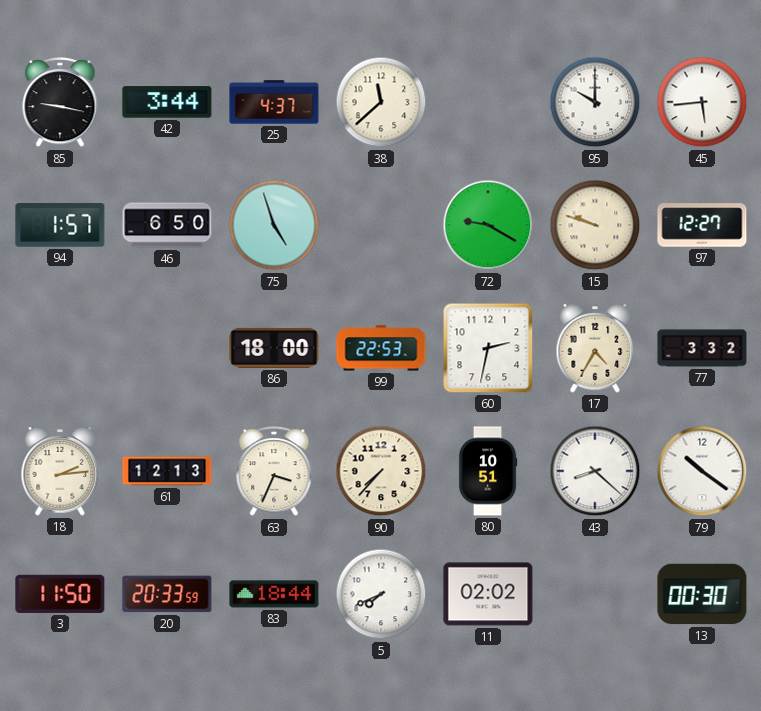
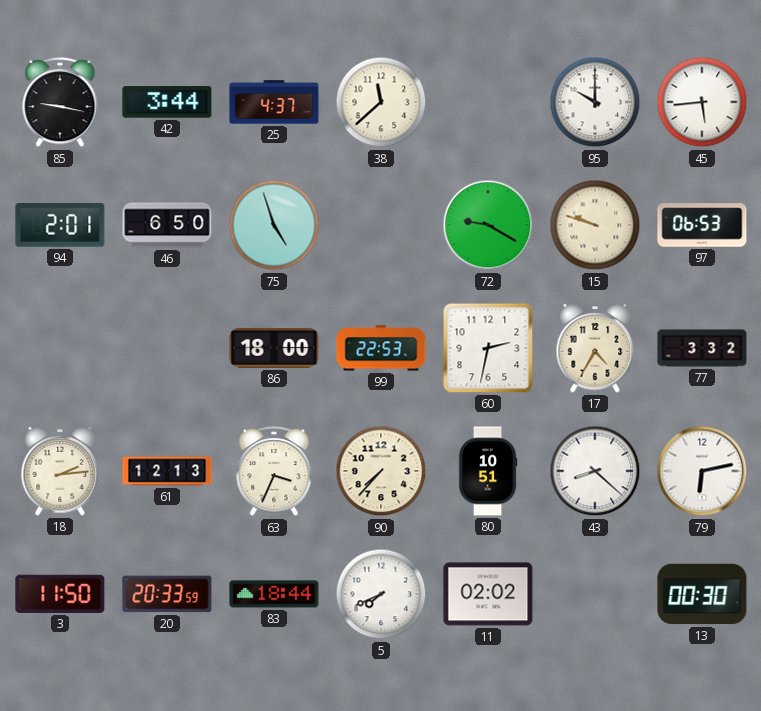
94: 1:57 -> 2:01 (60, 225)
97: 12:27 -> 06:53 (702, 225)
79: 10:21 -> 6:13 (702, 471)
